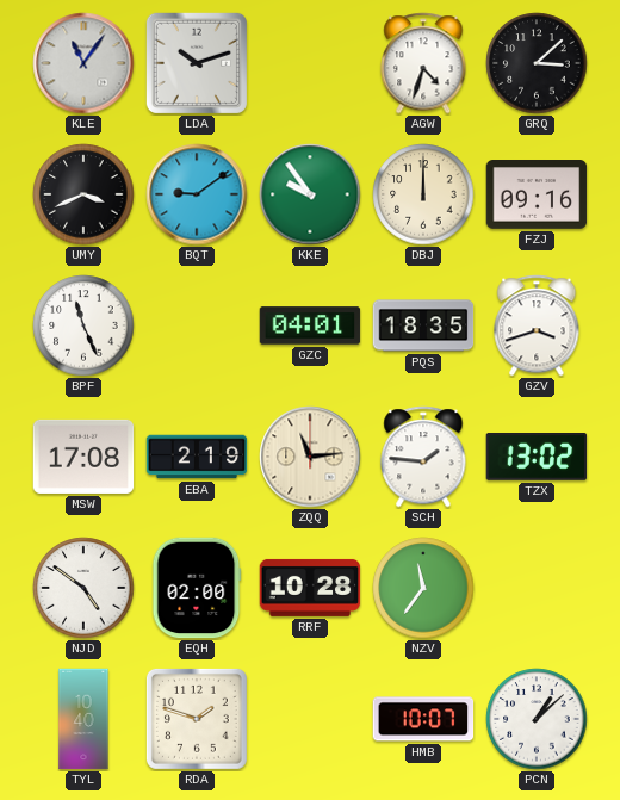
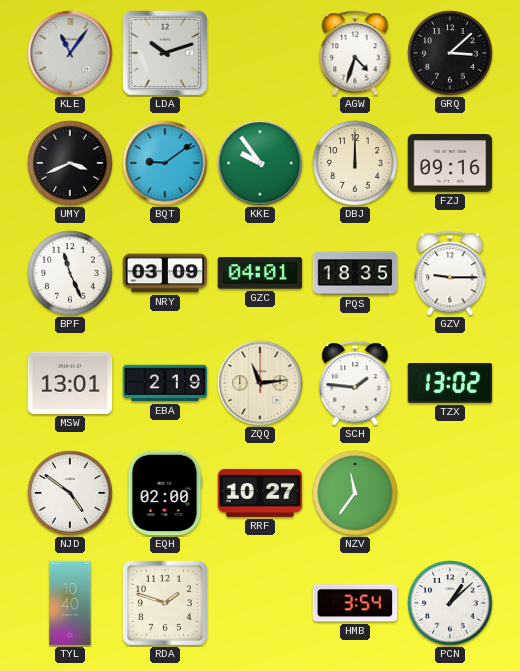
NRY: none -> 03:09 (165, 273)
GZV: 3:42 -> 9:15 (450, 273)
MSW: 17:08 -> 13:01 (70, 383)
RRF: 10:28 -> 10:27 (260, 493)
HMB: 10:07 -> 3:54 (355, 603)
